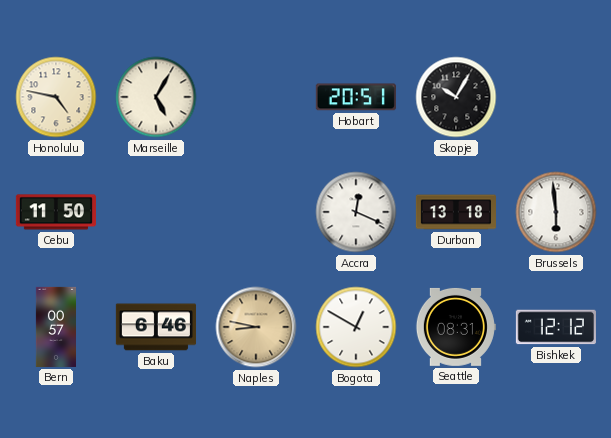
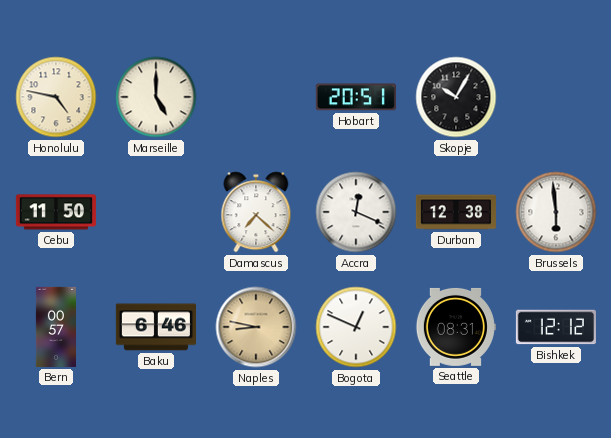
Marseille: 5:05 -> 5:00 (156, 97)
Damascus: none -> 7:22 (256, 212)
Durban: 13:18 -> 12:38 (456, 212)
Bogota: 12:50 -> 12:49 (356, 327)
